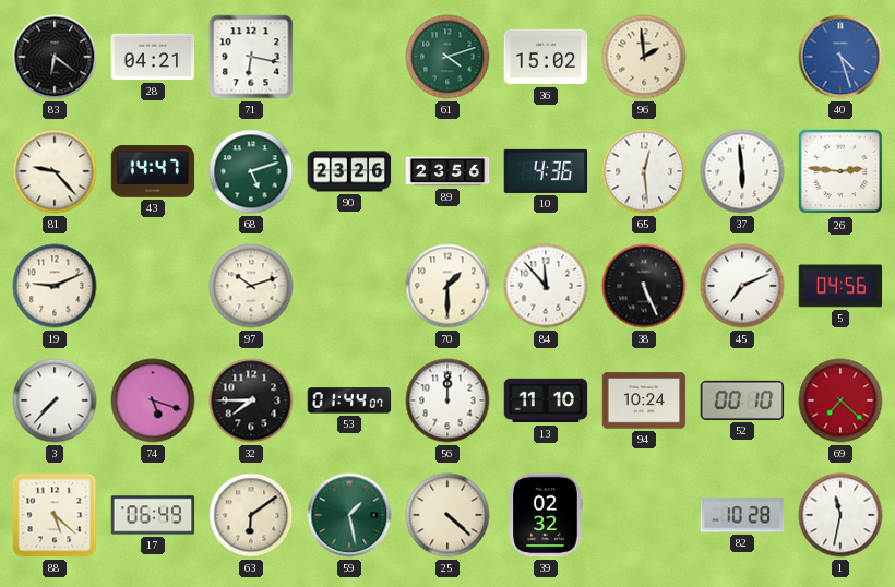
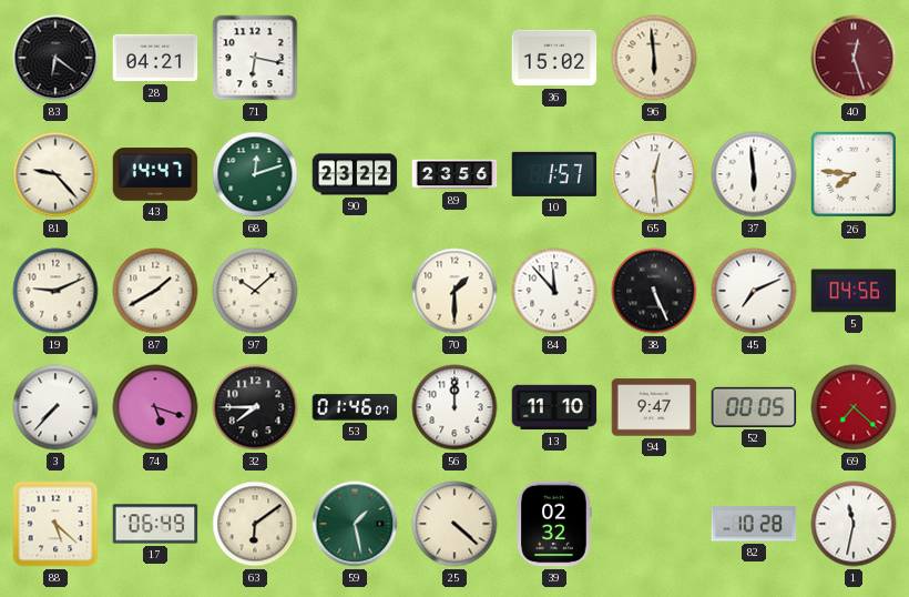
61: 4:12 -> none (448, 57)
96: 1:59 -> 5:59 (654, 58)
40: 4:27 -> 12:27 (854, 58)
40 dial: blue -> burgundy (854, 58)
68: 5:12 -> 12:12 (255, 174)
90: 23:26 -> 23:22 (355, 174)
10: 4:36 -> 1:57 (554, 174)
26: 2:46 -> 7:46 (854, 174)
87: none -> 1:40 (155, 291)
97: 10:12 -> 10:08 (255, 291)
53: 01:44 -> 01:46 (355, 407)
94: 10:24 -> 9:47 (654, 407)
52: 00:10 -> 00:05 (754, 407)
